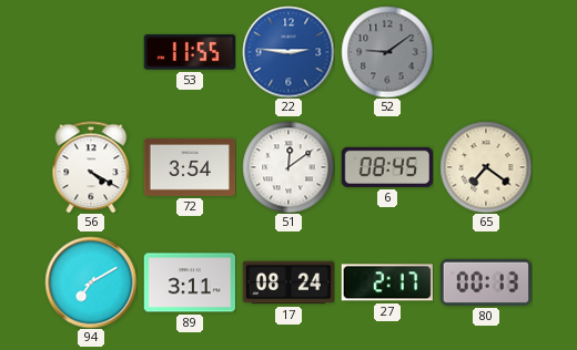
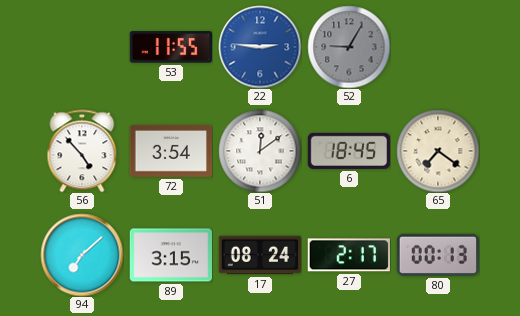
52: 9:09 -> 9:05 (349, 47)
56: 4:20 -> 4:53 (82, 151)
6: 08:45 -> 18:45 (348, 151)
94: 7:10 -> 7:08 (82, 255)
89: 3:11 -> 3:15 (171, 255)
